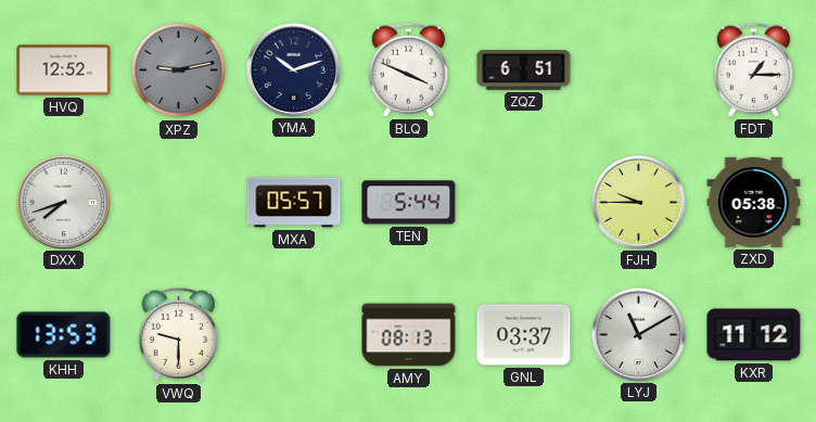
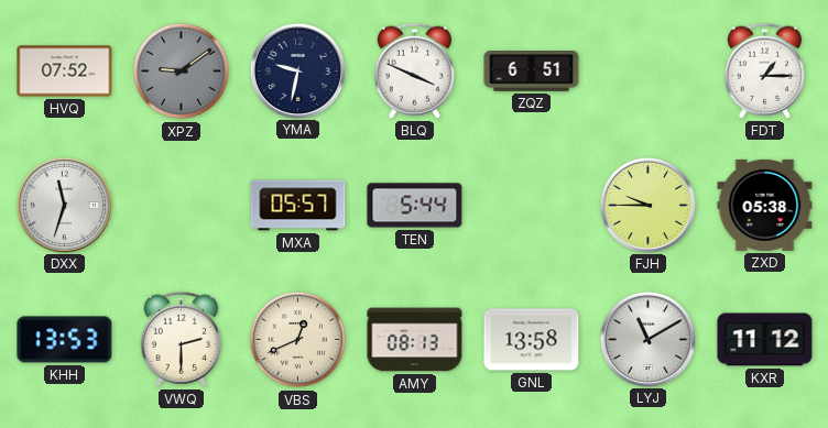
HVQ: 12:52 -> 07:52 (65, 72)
XPZ: 9:13 -> 9:09 (182, 72)
YMA: 10:12 -> 9:32 (297, 70)
DXX: 7:42 -> 11:33 (64, 205)
VWQ: 9:30 -> 2:30 (182, 339)
VBS: none -> 12:41 (298, 340)
GNL: 03:37 -> 13:58 (532, 340)
